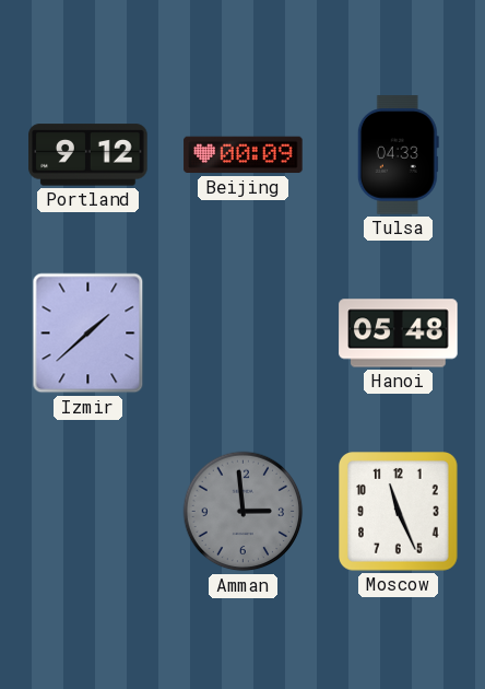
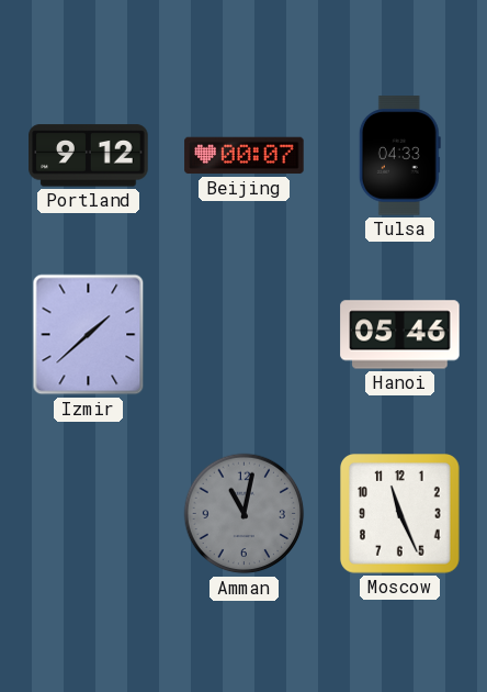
Beijing: 00:09 -> 00:07 (245, 156)
Hanoi: 05:48 -> 05:46 (400, 335)
Amman: 2:59 -> 11:02 (245, 514)
